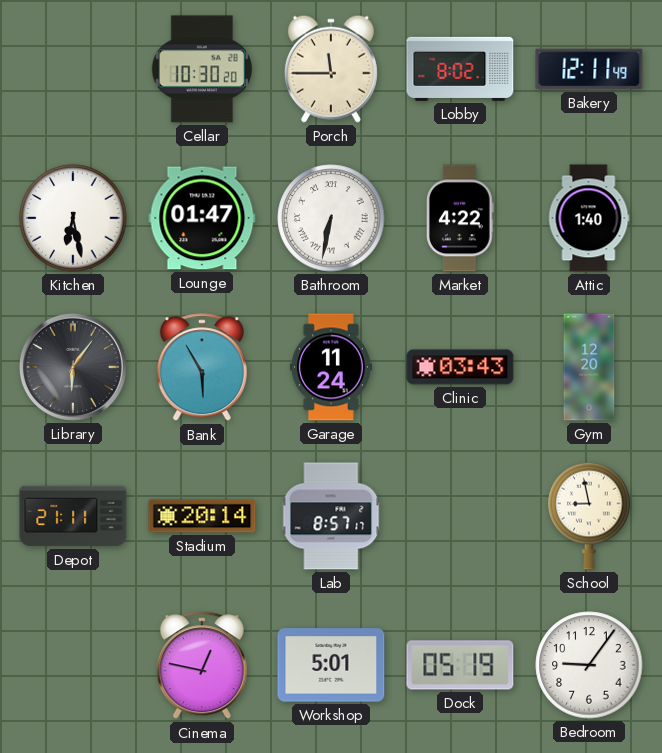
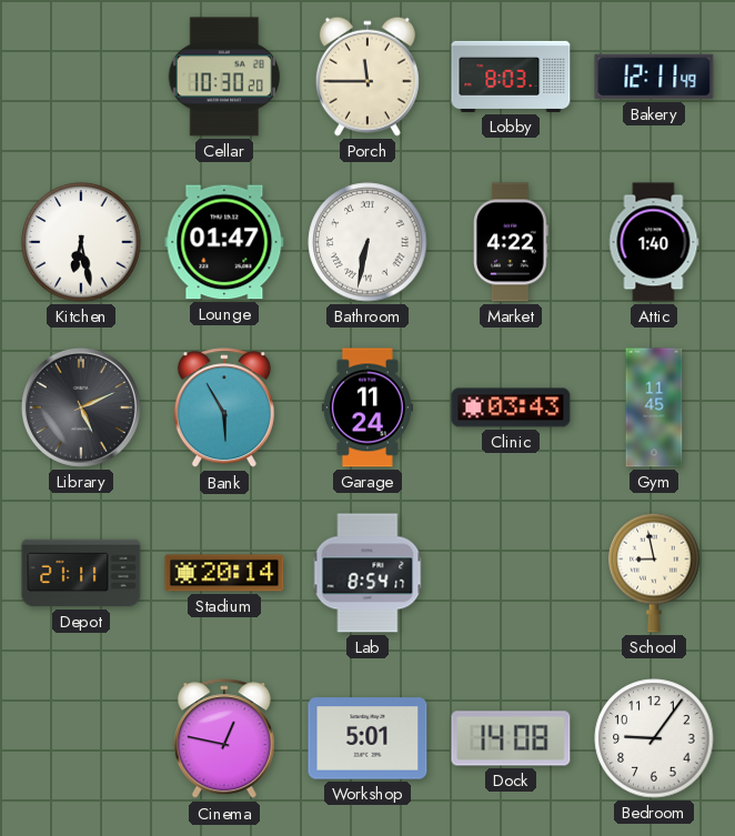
Lobby: 8:02 -> 8:03 (511, 77)
Library: 6:06 -> 5:11 (81, 407)
Gym: 12:20 -> 11:45 (654, 407)
Lab: 8:57 -> 8:54 (367, 573)
Dock: 05:19 -> 14:08 (511, 738)
